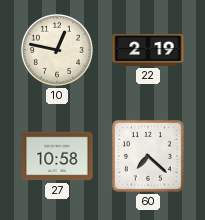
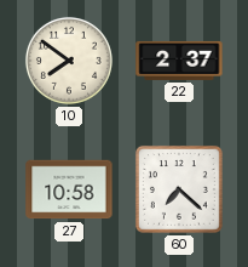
10: 12:47 -> 7:51 (69, 61)
22: 2:19 -> 2:37 (179, 61)
